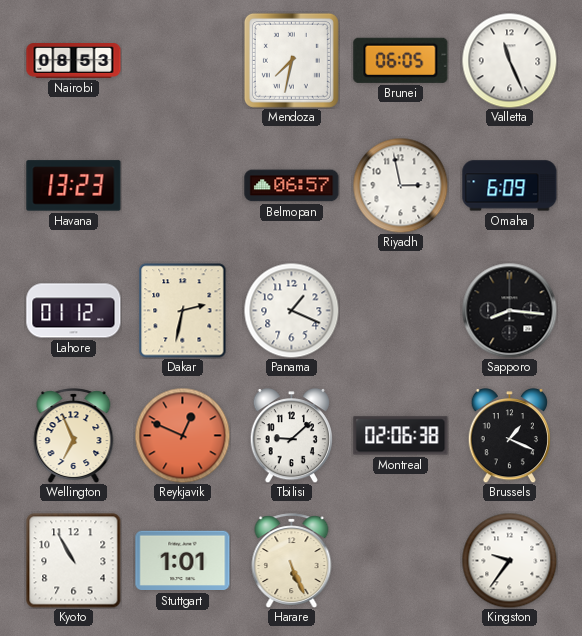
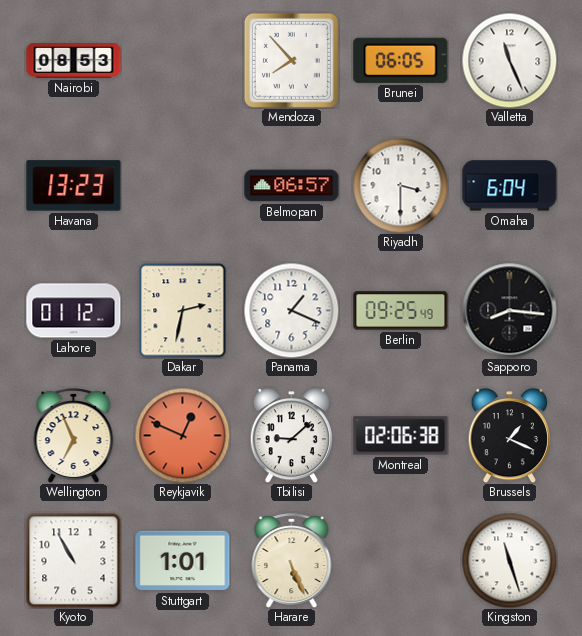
Mendoza: 7:32 -> 7:53 (291, 60)
Riyadh: 2:58 -> 3:30 (400, 185)
Omaha: 6:09 -> 6:04 (510, 186)
Berlin: none -> 09:25 (401, 311)
Kingston: 9:36 -> 11:27 (509, 560)
